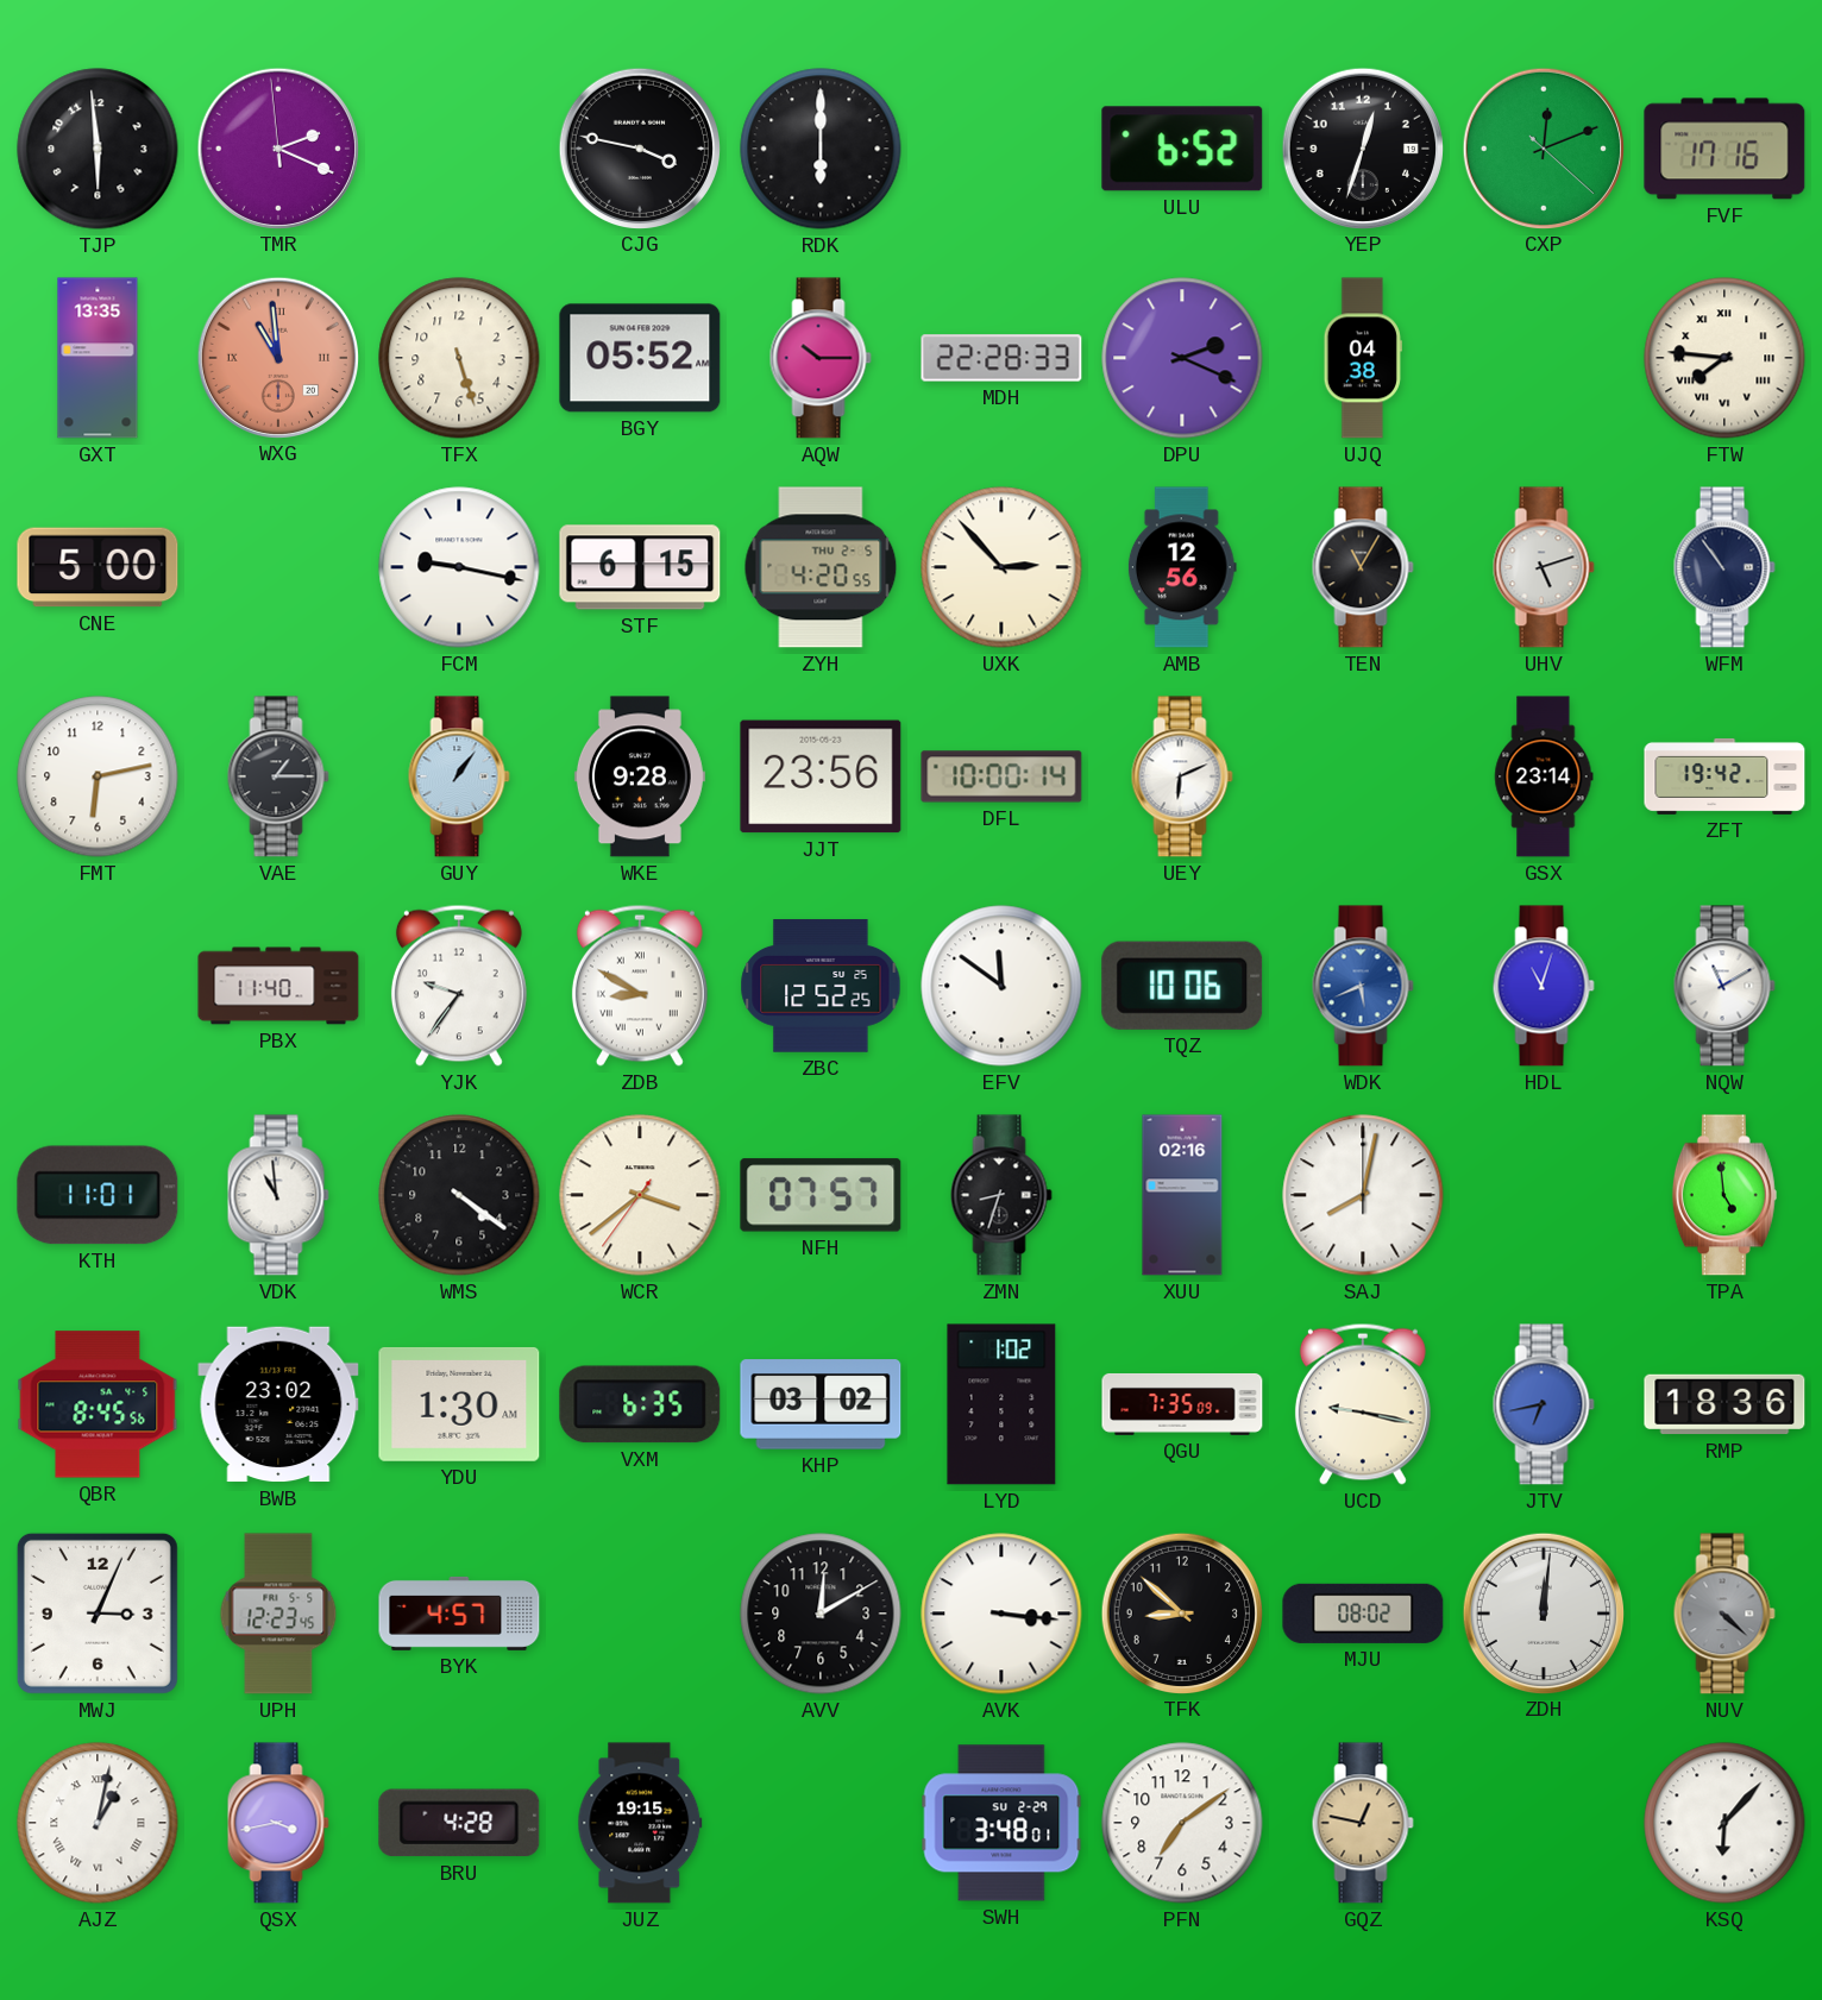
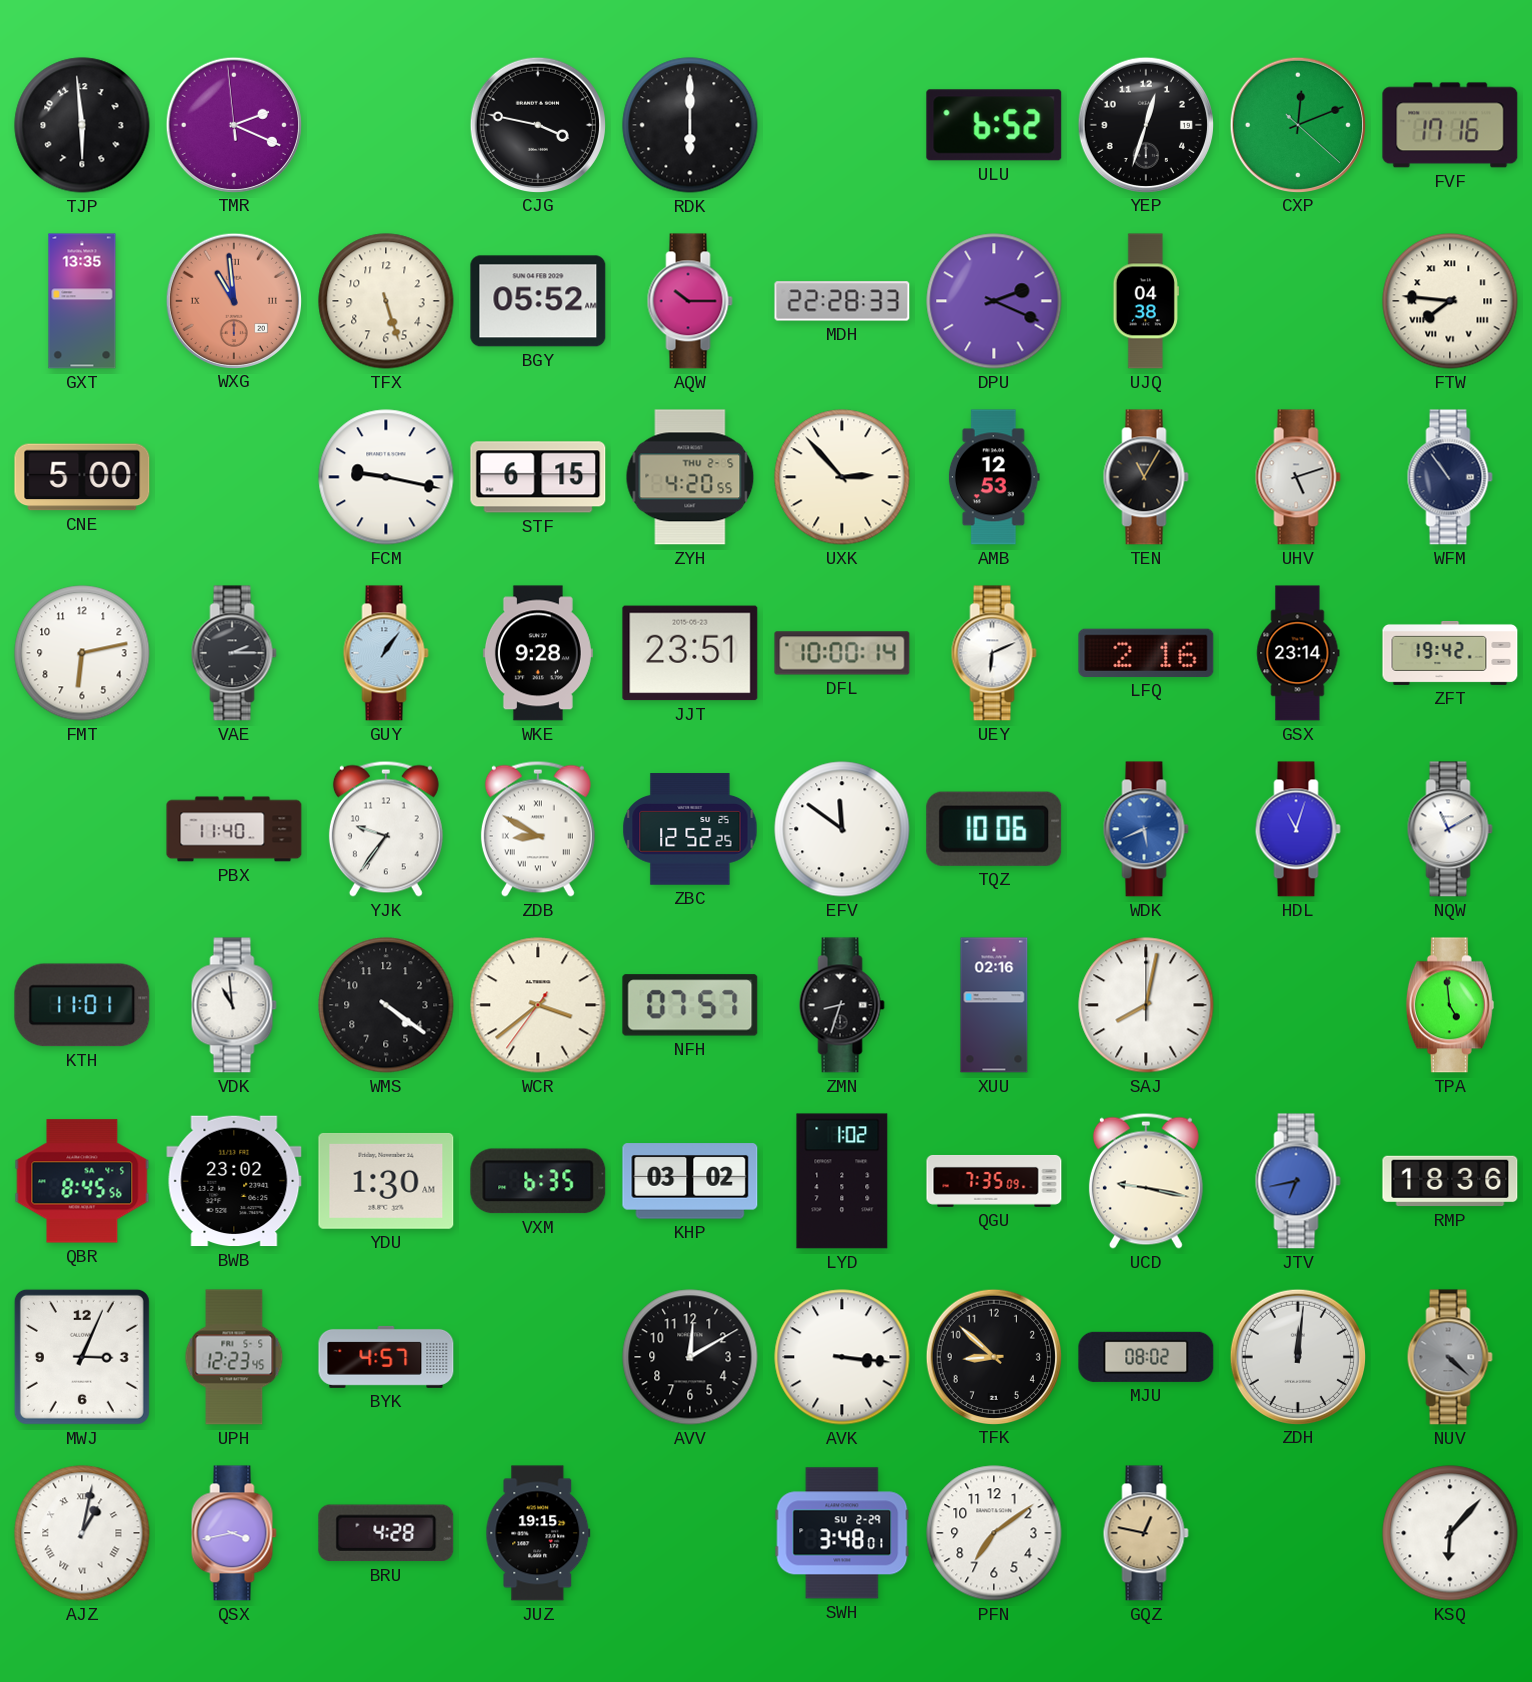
AMB: 12:56 -> 12:53 (994, 477)
VAE: 1:15 -> 2:15 (234, 653)
JJT: 23:56 -> 23:51 (690, 653)
LFQ: none -> 2:16 (1146, 653)
